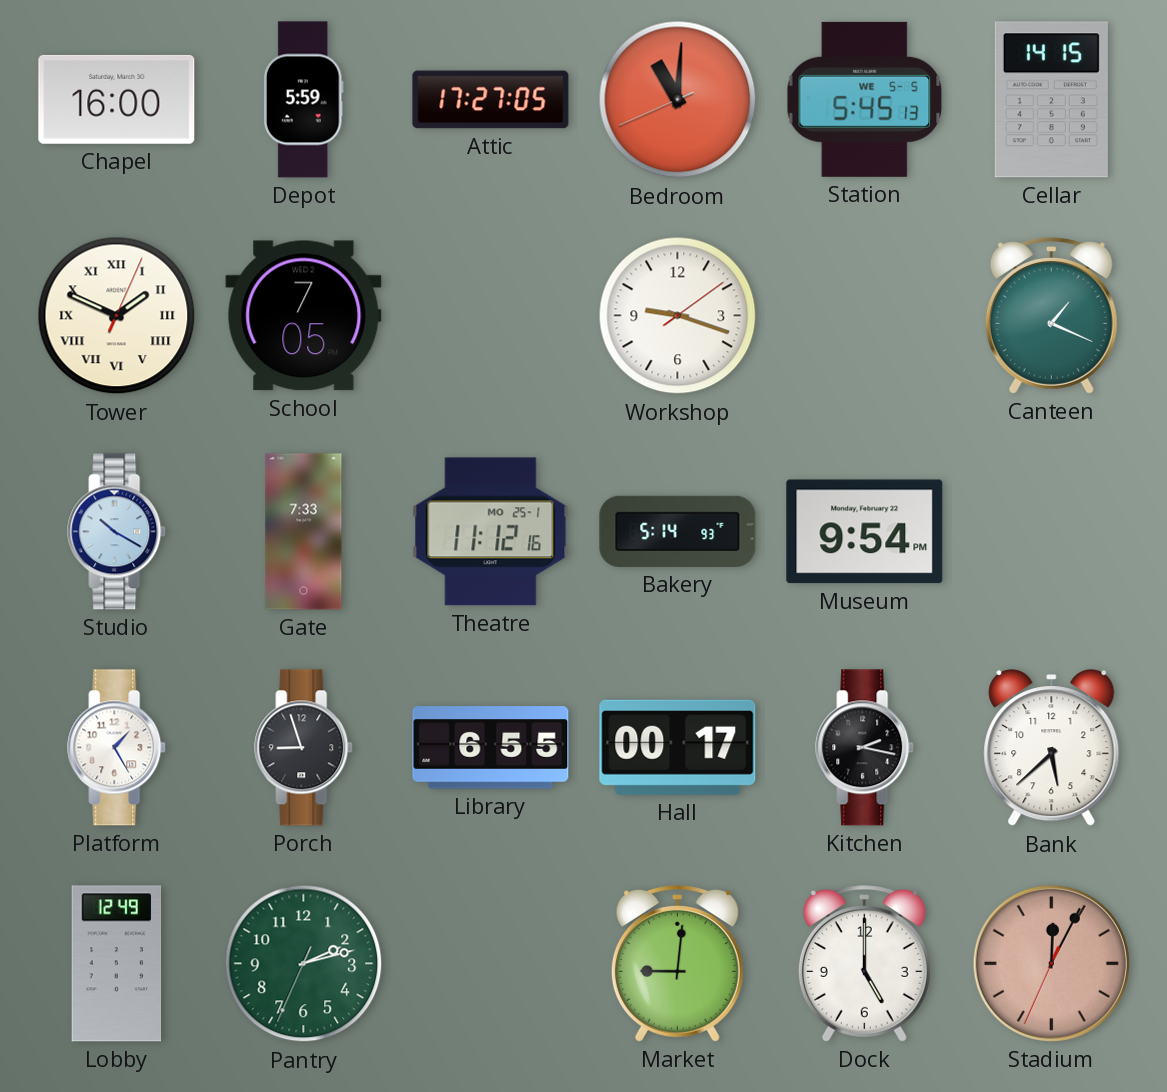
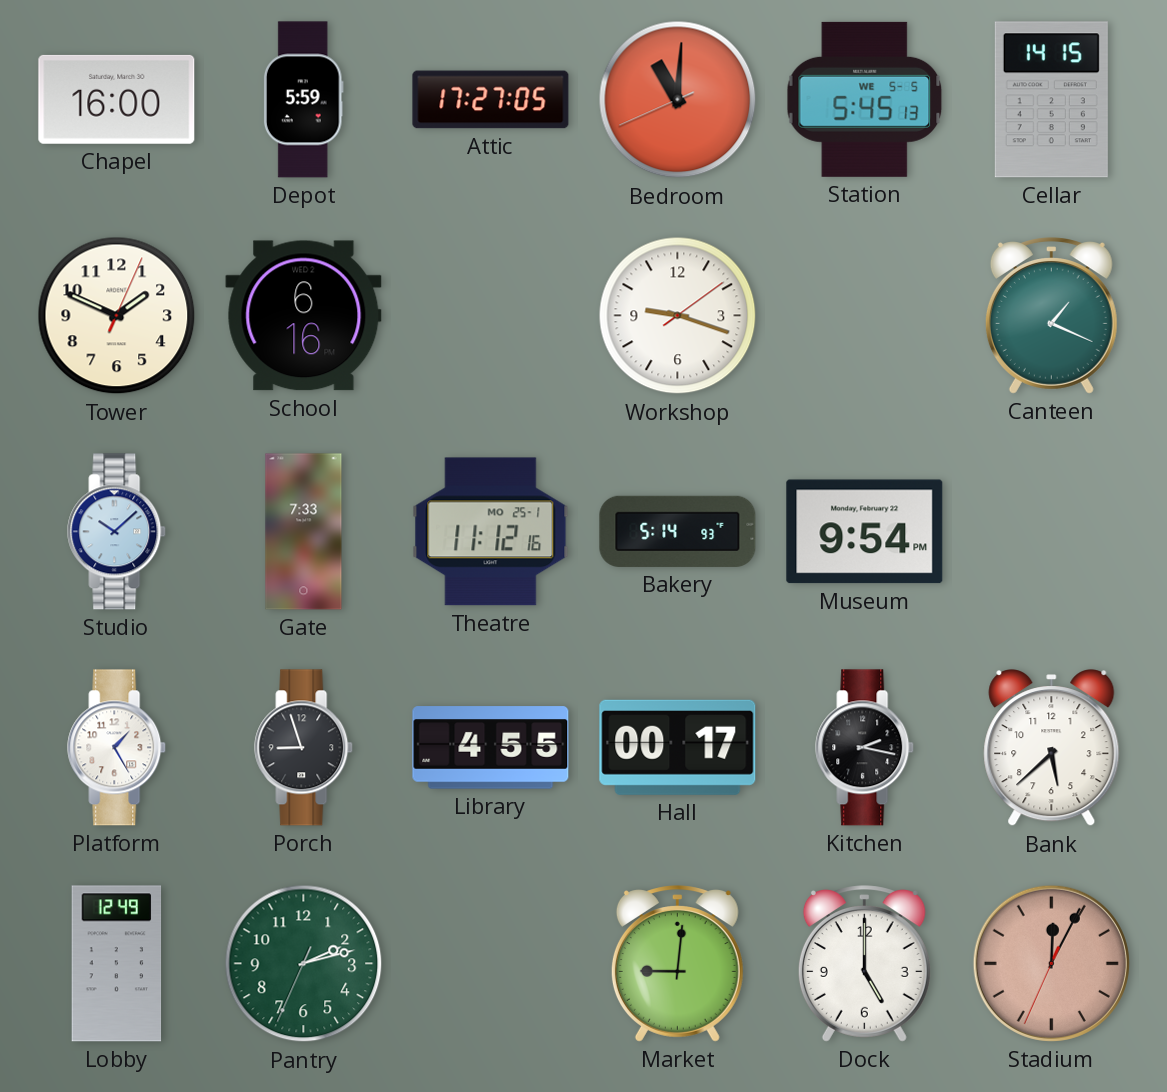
Tower numerals: Roman -> Arabic (117, 316)
School: 7:05 -> 6:16 (304, 316)
Studio: 10:20 -> 10:08 (117, 532)
Library: 6:55 -> 4:55 (491, 748)
